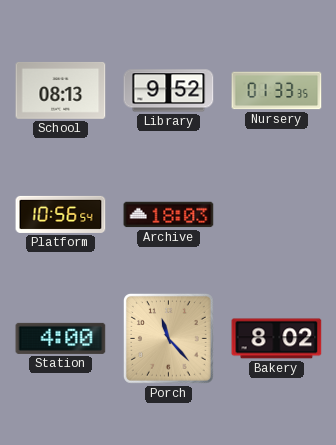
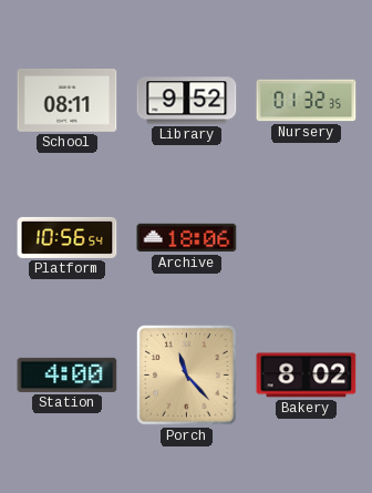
School: 08:13 -> 08:11 (68, 100)
Nursery: 01:33 -> 01:32 (307, 101)
Archive: 18:03 -> 18:06 (187, 238)
